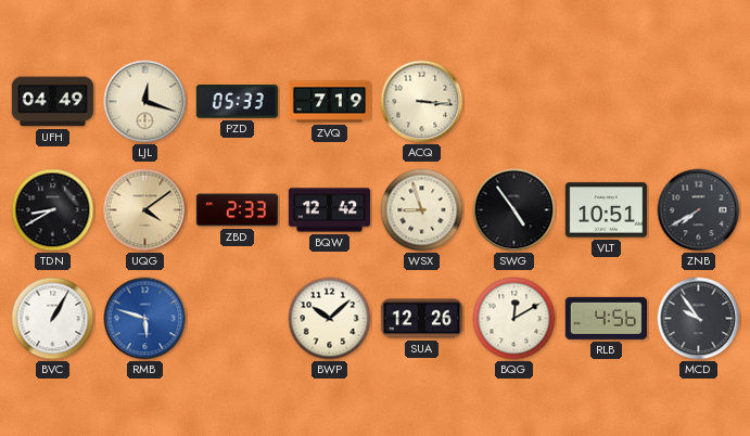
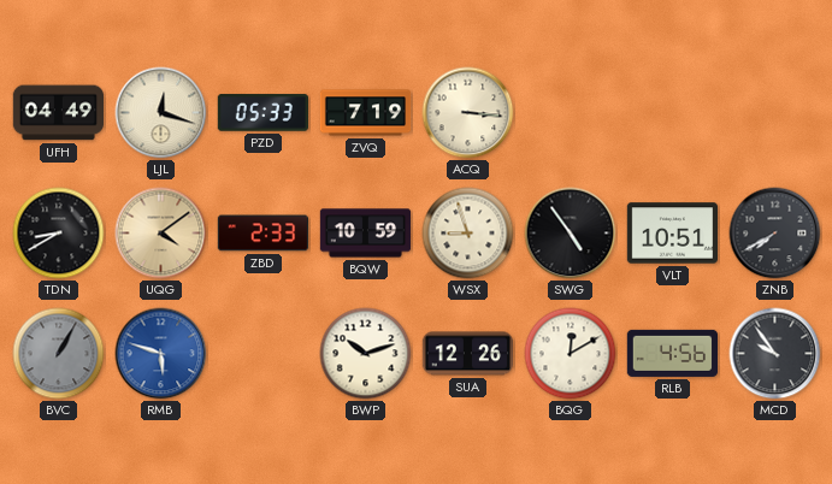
BQW: 12:42 -> 10:59 (366, 234)
BVC dial: white -> grey (59, 354)
BWP: 10:08 -> 10:12 (366, 354)
